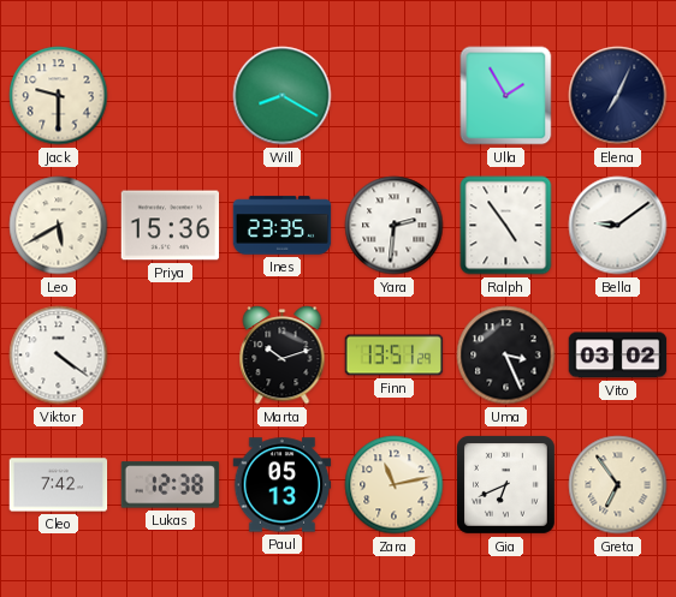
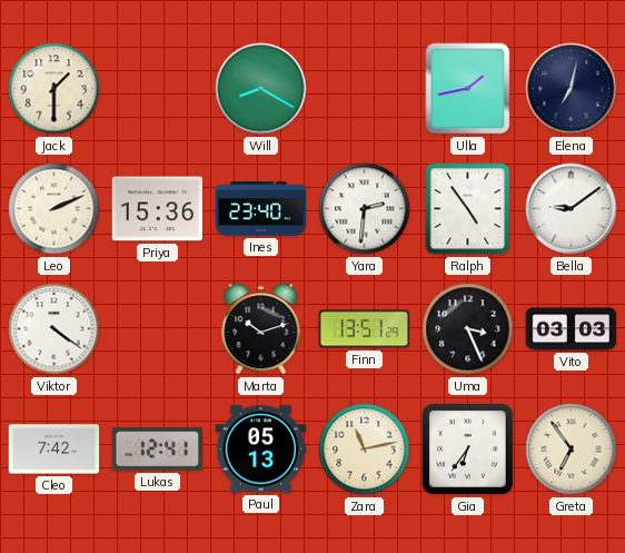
Jack: 9:30 -> 1:30 (54, 89)
Ulla: 1:55 -> 1:43 (468, 89)
Elena: 7:04 -> 7:02 (572, 89)
Leo: 5:40 -> 2:11 (54, 209)
Ines: 23:35 -> 23:40 (261, 209)
Vito: 03:02 -> 03:03 (572, 329)
Lukas: 12:38 -> 12:41 (158, 450)
Gia: 6:41 -> 6:36 (468, 450)
